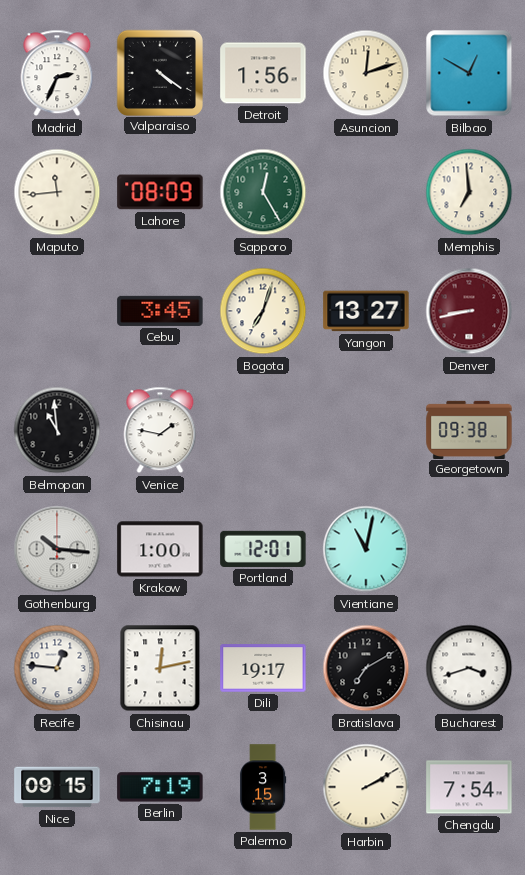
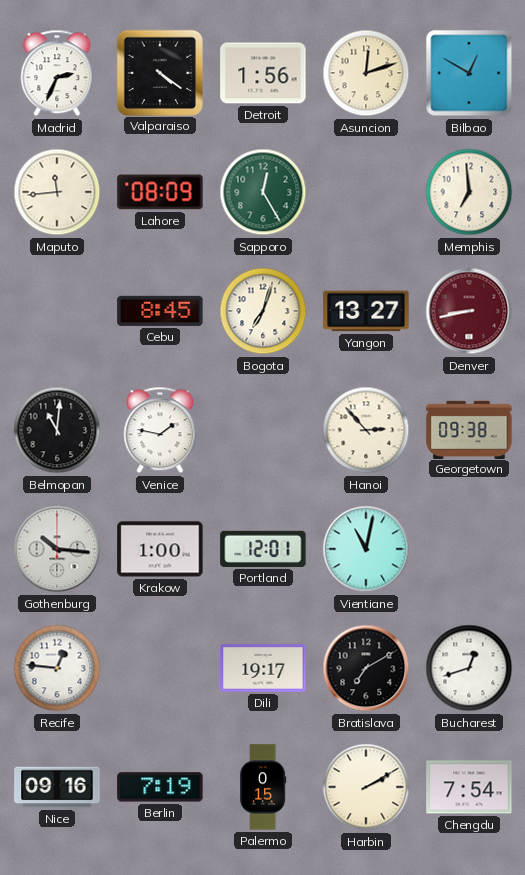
Cebu: 3:45 -> 8:45 (160, 311)
Belmopan: 10:59 -> 11:01 (57, 430)
Hanoi: none -> 2:53 (366, 430)
Chisinau: 12:13 -> none (160, 668)
Bucharest: 3:42 -> 12:42 (469, 668)
Nice: 09:15 -> 09:16 (57, 787)
Palermo: 3:15 -> 0:15 (263, 787)
